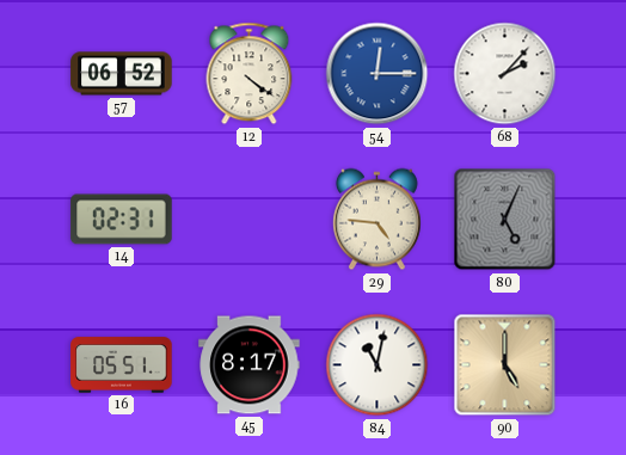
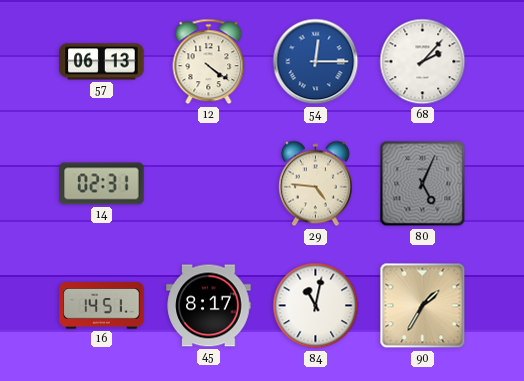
57: 06:52 -> 06:13 (102, 62)
16: 05:51 -> 14:51 (102, 306)
90: 5:00 -> 1:35 (423, 306)
